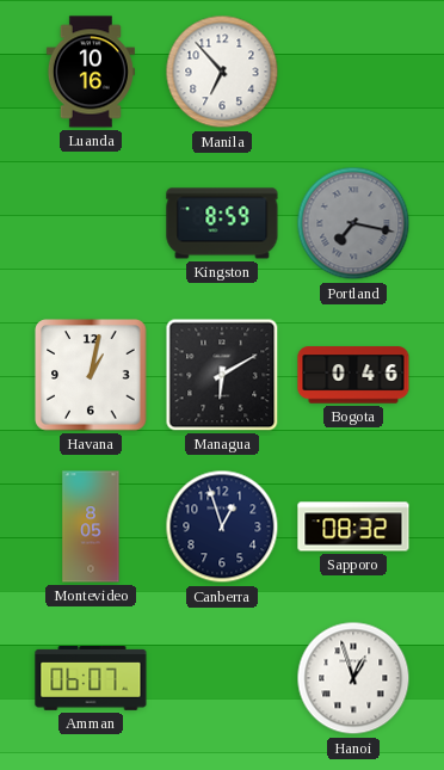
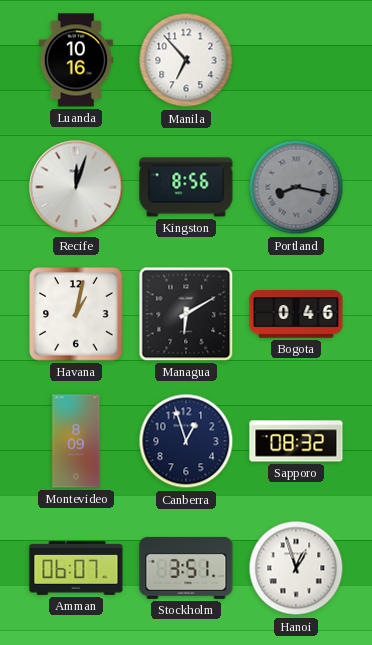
Recife: none -> 12:03 (76, 187)
Kingston: 8:59 -> 8:56 (186, 187)
Portland: 7:17 -> 8:17 (296, 187)
Montevideo: 8:05 -> 8:09 (76, 441)
Stockholm: none -> 3:51 (186, 568)
